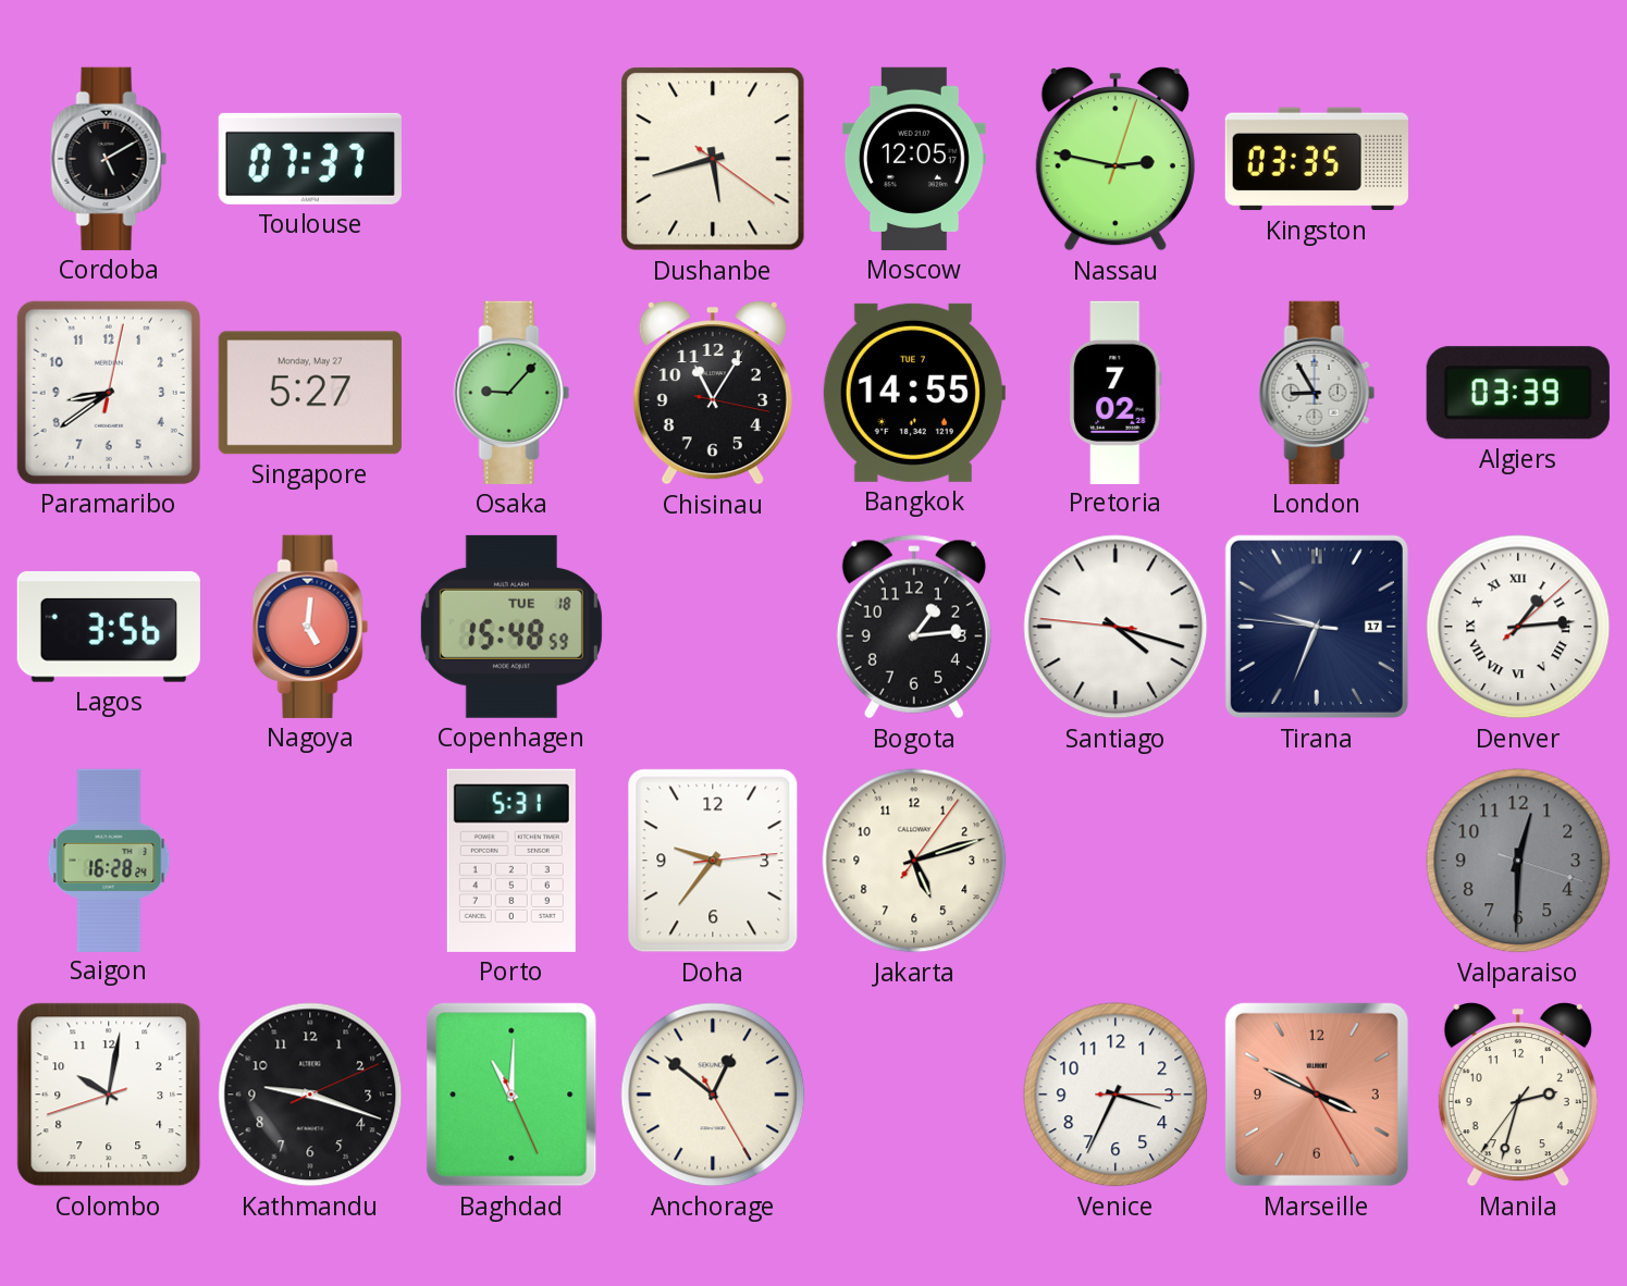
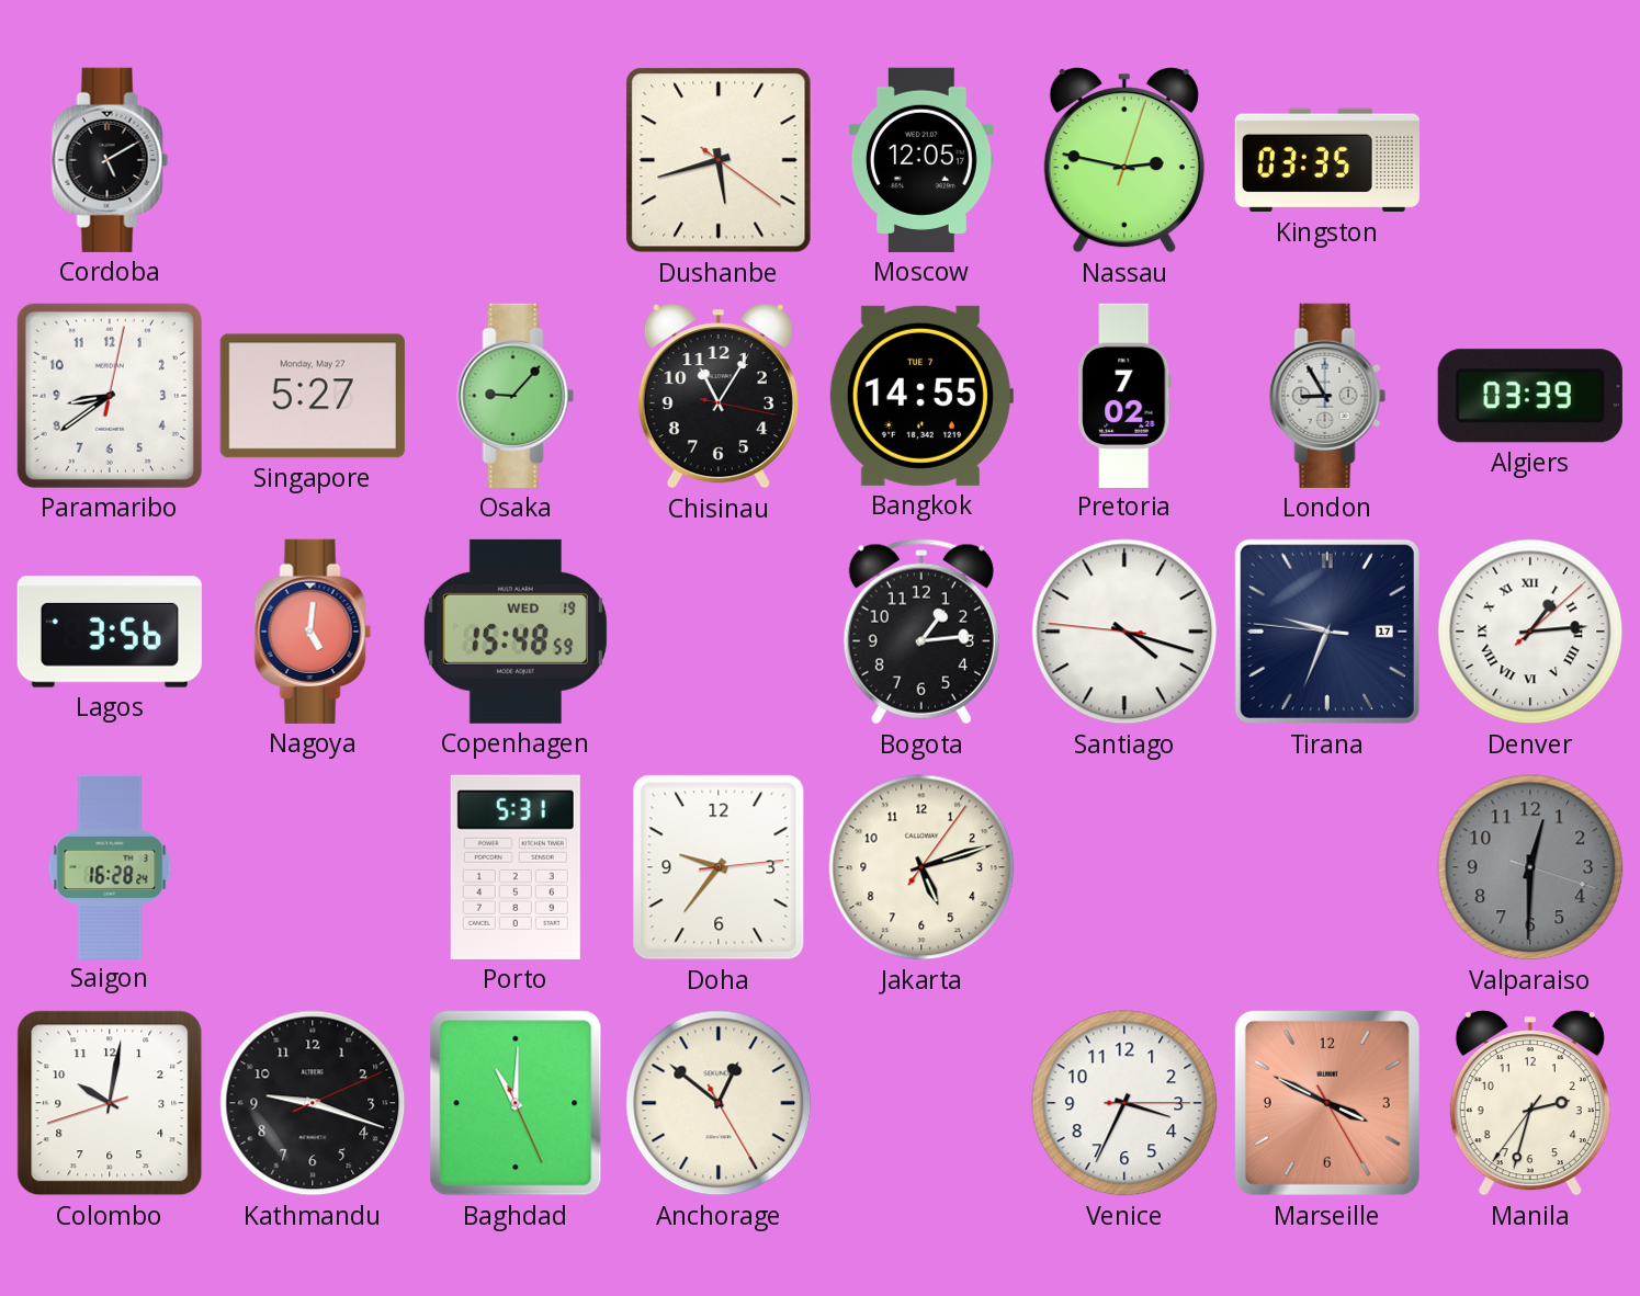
Toulouse: 07:37 -> none (310, 159)
Copenhagen date: TUE 18 -> WED 19 (516, 632)
